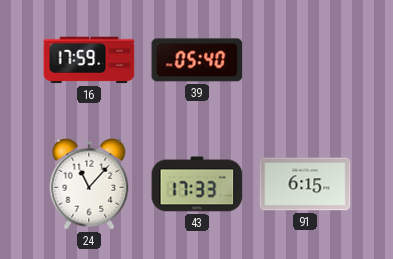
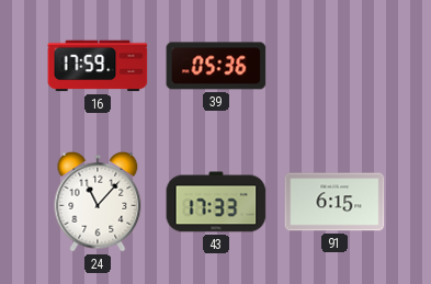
39: 05:40 -> 05:36 (216, 66)
